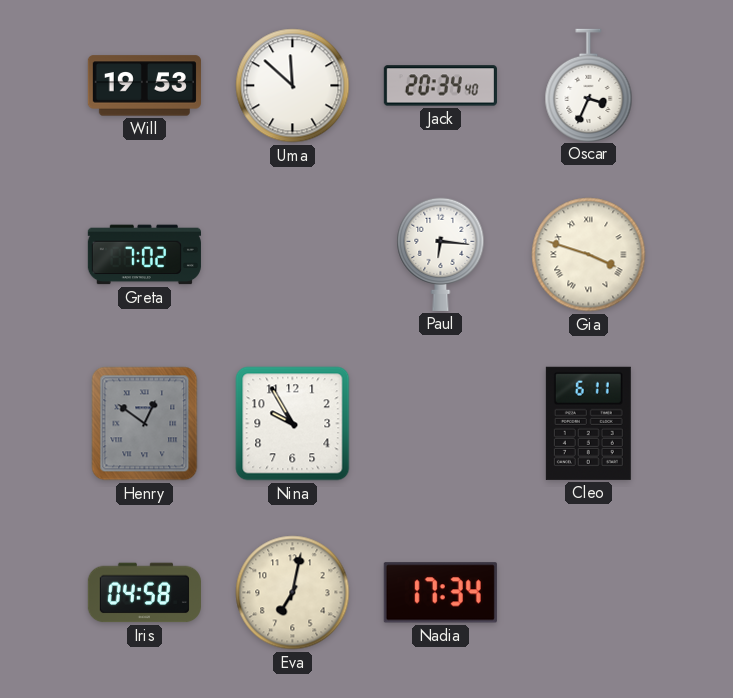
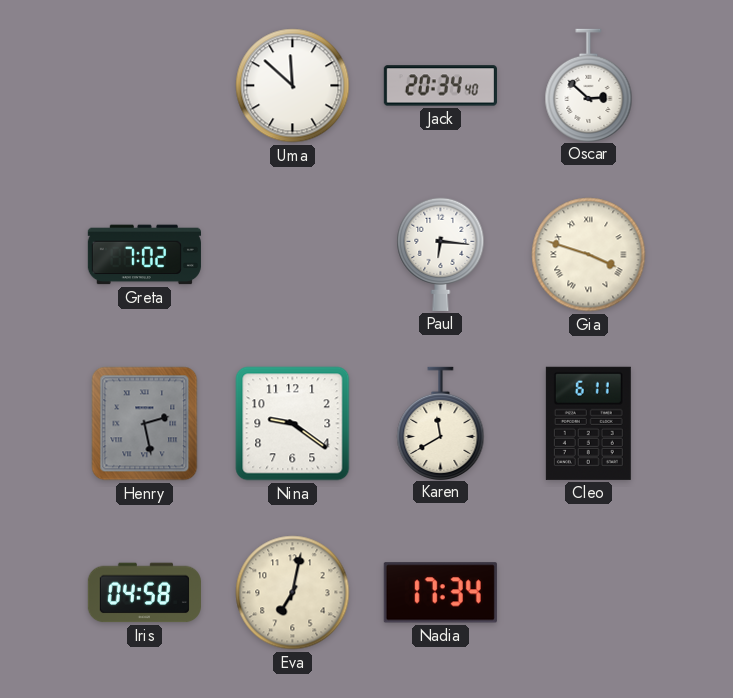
Will: 19:53 -> none (144, 86)
Oscar: 3:34 -> 2:52 (589, 85)
Henry: 12:51 -> 2:28 (145, 424)
Nina: 9:55 -> 9:21 (293, 424)
Karen: none -> 11:40 (441, 423)
